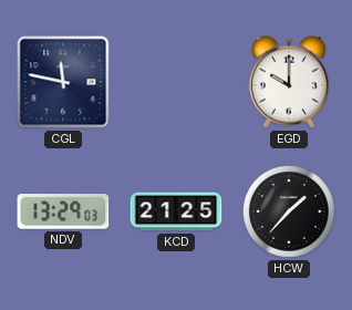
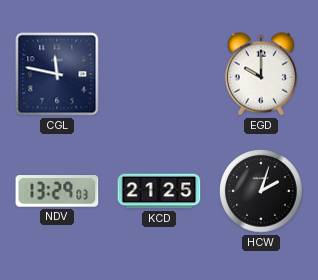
HCW: 1:37 -> 2:03 (261, 191)
